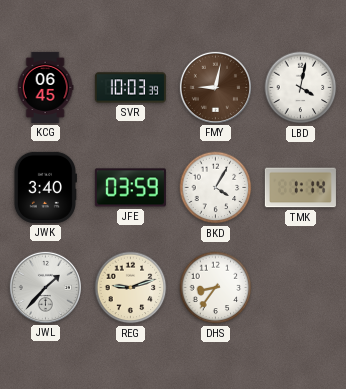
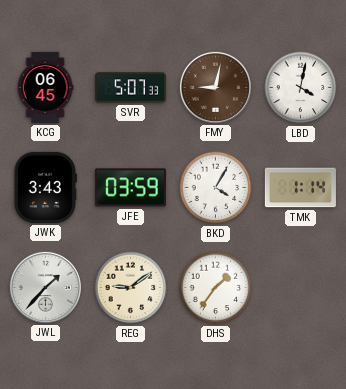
SVR: 10:03 -> 5:07 (130, 88)
JWK: 3:40 -> 3:43 (45, 187)
REG: 9:12 -> 9:09 (131, 288)
DHS: 8:36 -> 1:36 (216, 288)
